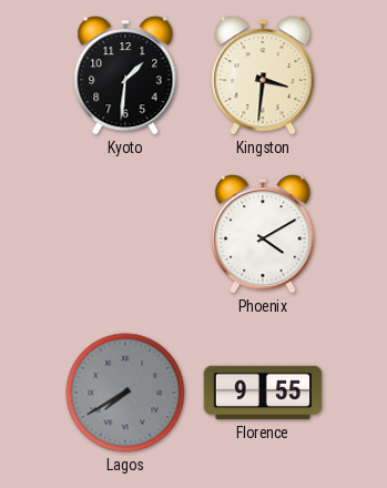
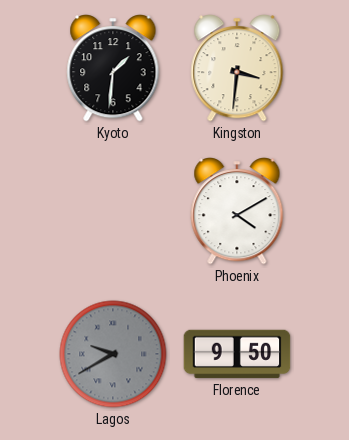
Lagos: 7:40 -> 9:40 (113, 354)
Florence: 9:55 -> 9:50 (237, 354)
